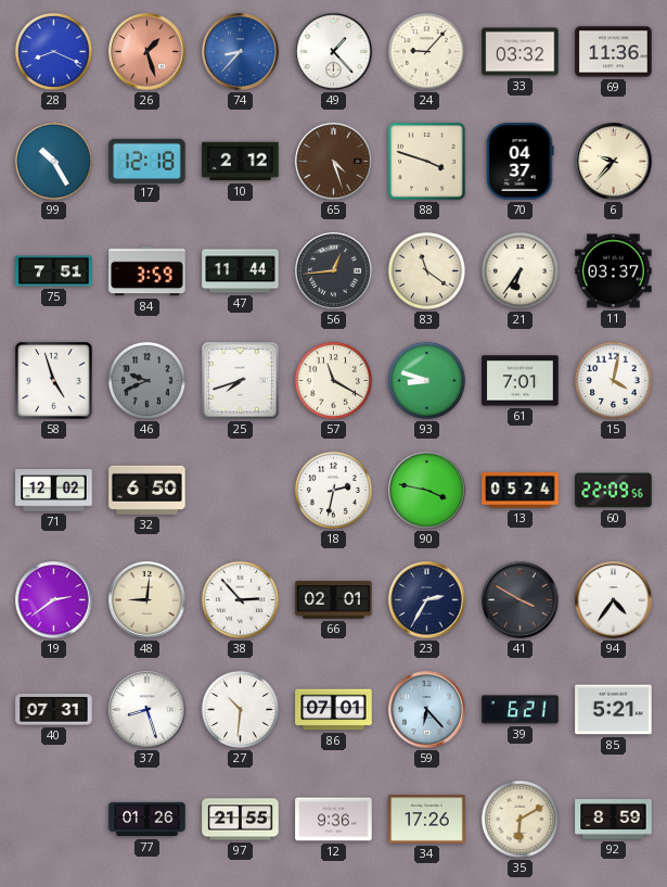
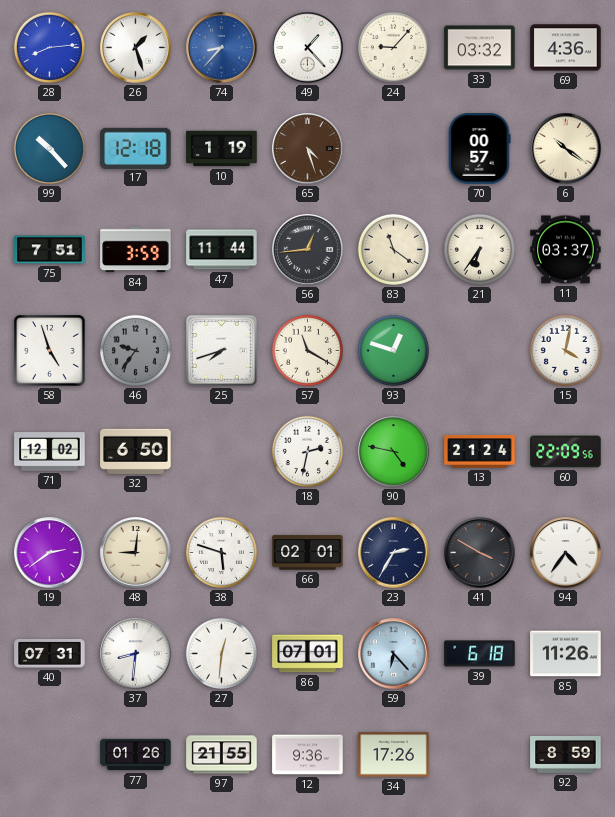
28: 8:19 -> 8:14 (49, 47)
26 dial: salmon -> white (136, 48)
69: 11:36 -> 4:36 (566, 48)
99: 10:25 -> 10:23 (49, 148)
10: 2:12 -> 1:19 (222, 149)
88: 3:48 -> none (427, 162)
70: 04:37 -> 00:57 (479, 149)
6: 9:37 -> 10:21 (566, 149)
46: 9:41 -> 9:36 (135, 350)
93: 8:48 -> 12:48 (393, 350)
61: 7:01 -> none (521, 381)
90: 3:47 -> 4:47 (394, 452)
13: 05:24 -> 21:24 (480, 452)
38: 2:53 -> 5:48 (221, 552)
37: 8:27 -> 8:31 (136, 654)
27: 10:31 -> 12:31 (221, 653)
39: 6:21 -> 6:18 (480, 654)
85: 5:21 -> 11:26 (566, 654)
35: 6:10 -> none (520, 819)
